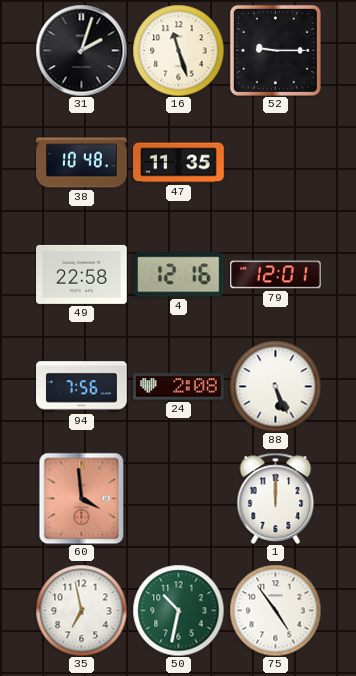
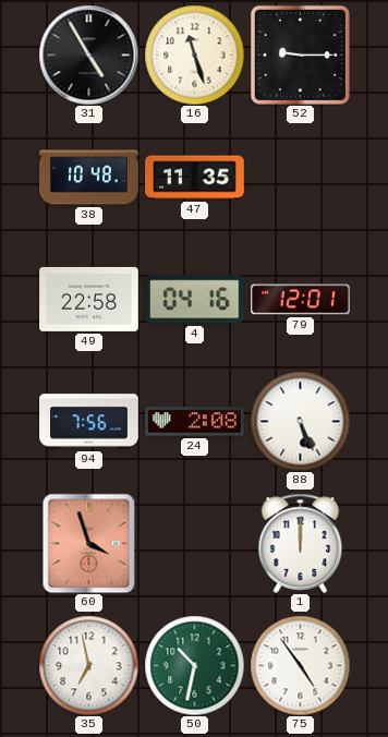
31: 2:03 -> 4:55 (88, 55)
4: 12:16 -> 04:16 (194, 300)
60: 3:59 -> 3:57 (89, 543)
